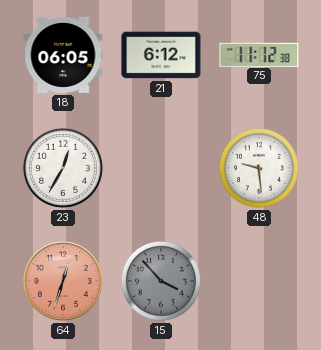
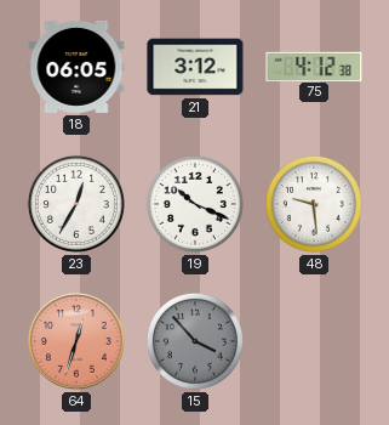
21: 6:12 -> 3:12 (195, 67)
75: 11:12 -> 4:12 (314, 66)
19: none -> 10:19 (195, 204)
